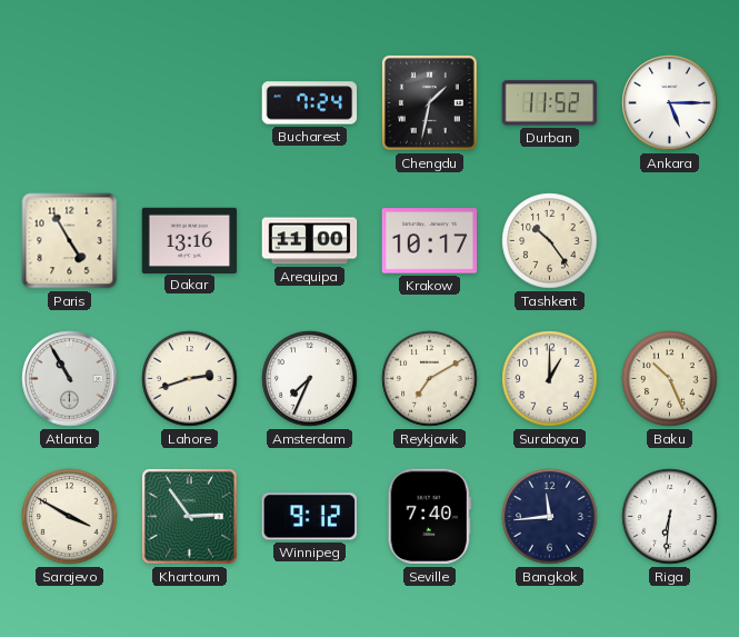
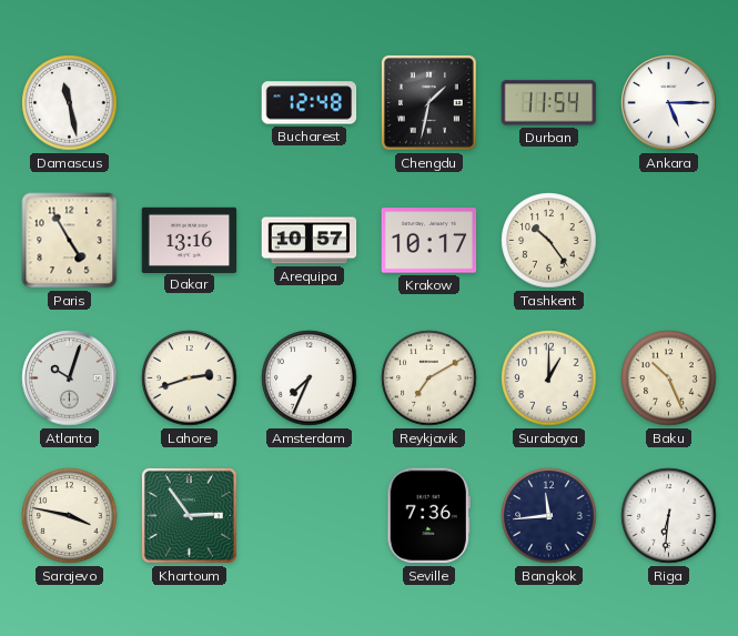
Damascus: none -> 11:28 (70, 103)
Bucharest: 7:24 -> 12:48 (310, 103)
Durban: 11:52 -> 11:54 (549, 103)
Arequipa: 11:00 -> 10:57 (310, 241)
Atlanta: 10:55 -> 10:03 (70, 378)
Sarajevo: 3:50 -> 3:47 (70, 516)
Winnipeg: 9:12 -> none (309, 517)
Seville: 7:40 -> 7:36 (428, 516)
